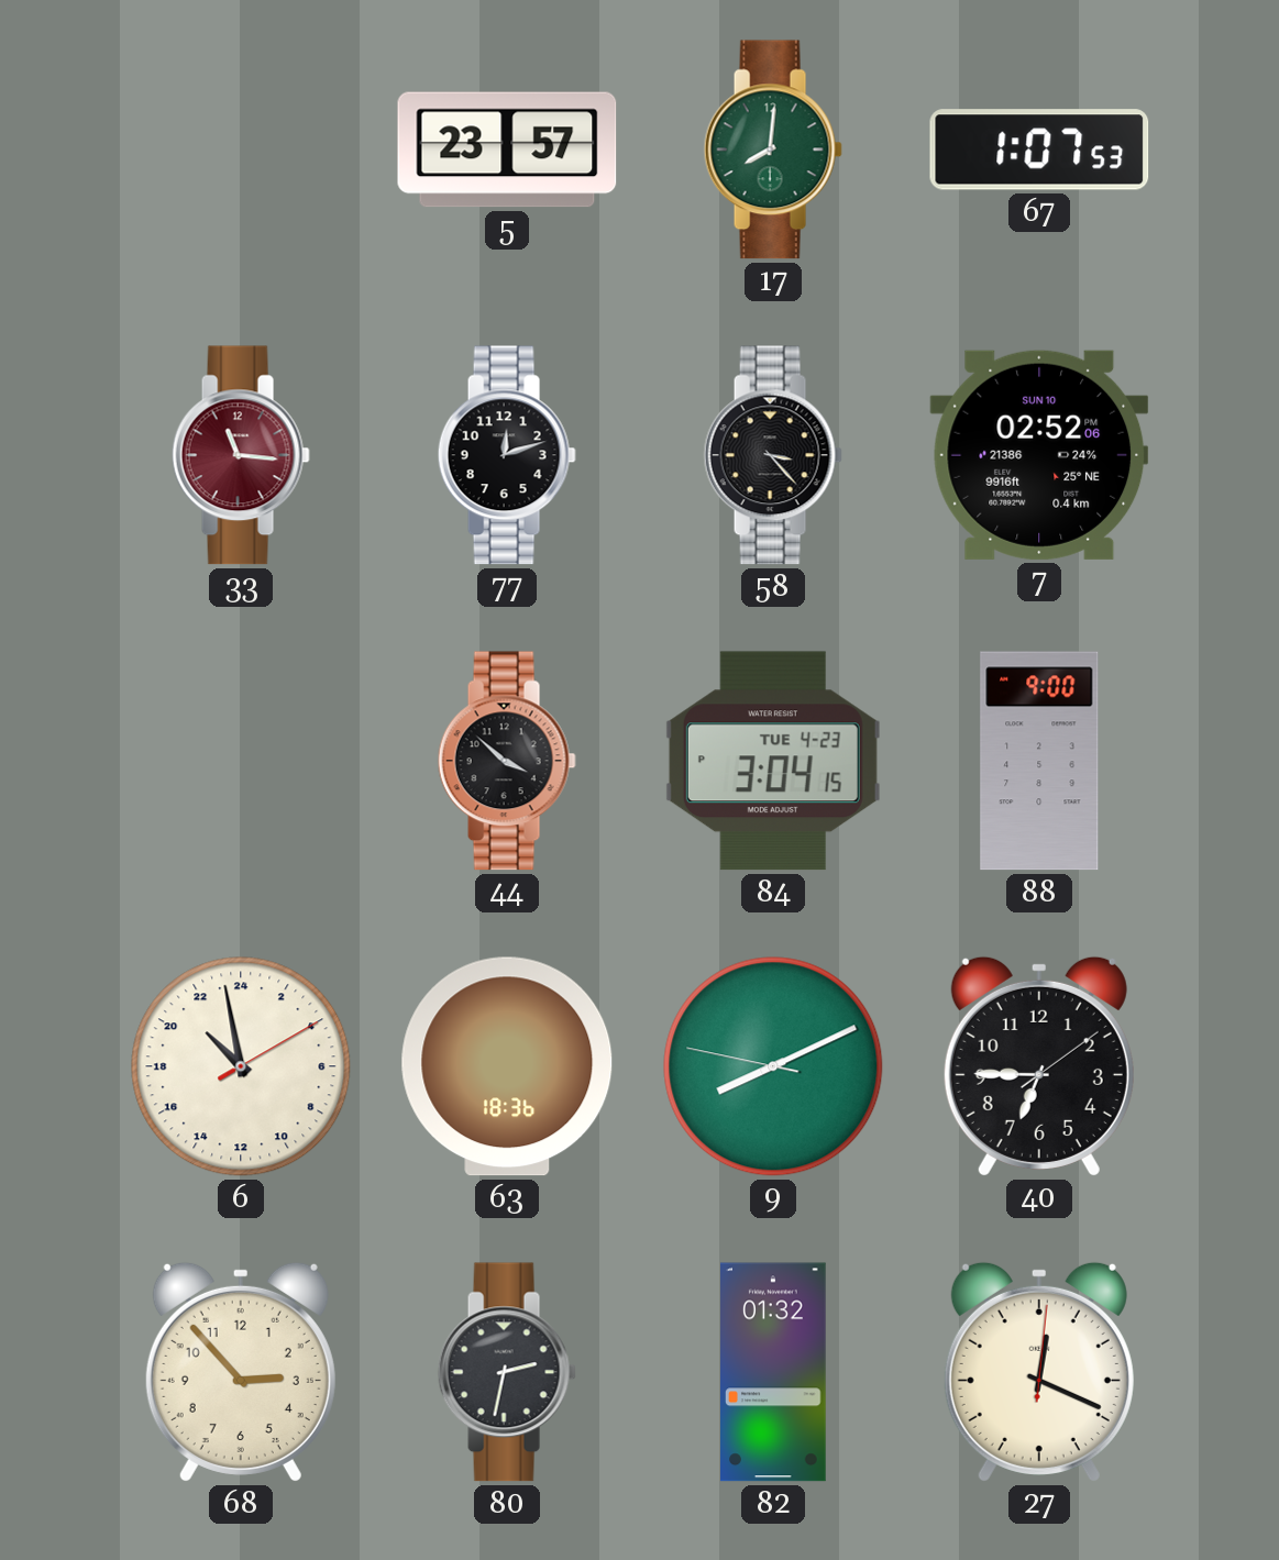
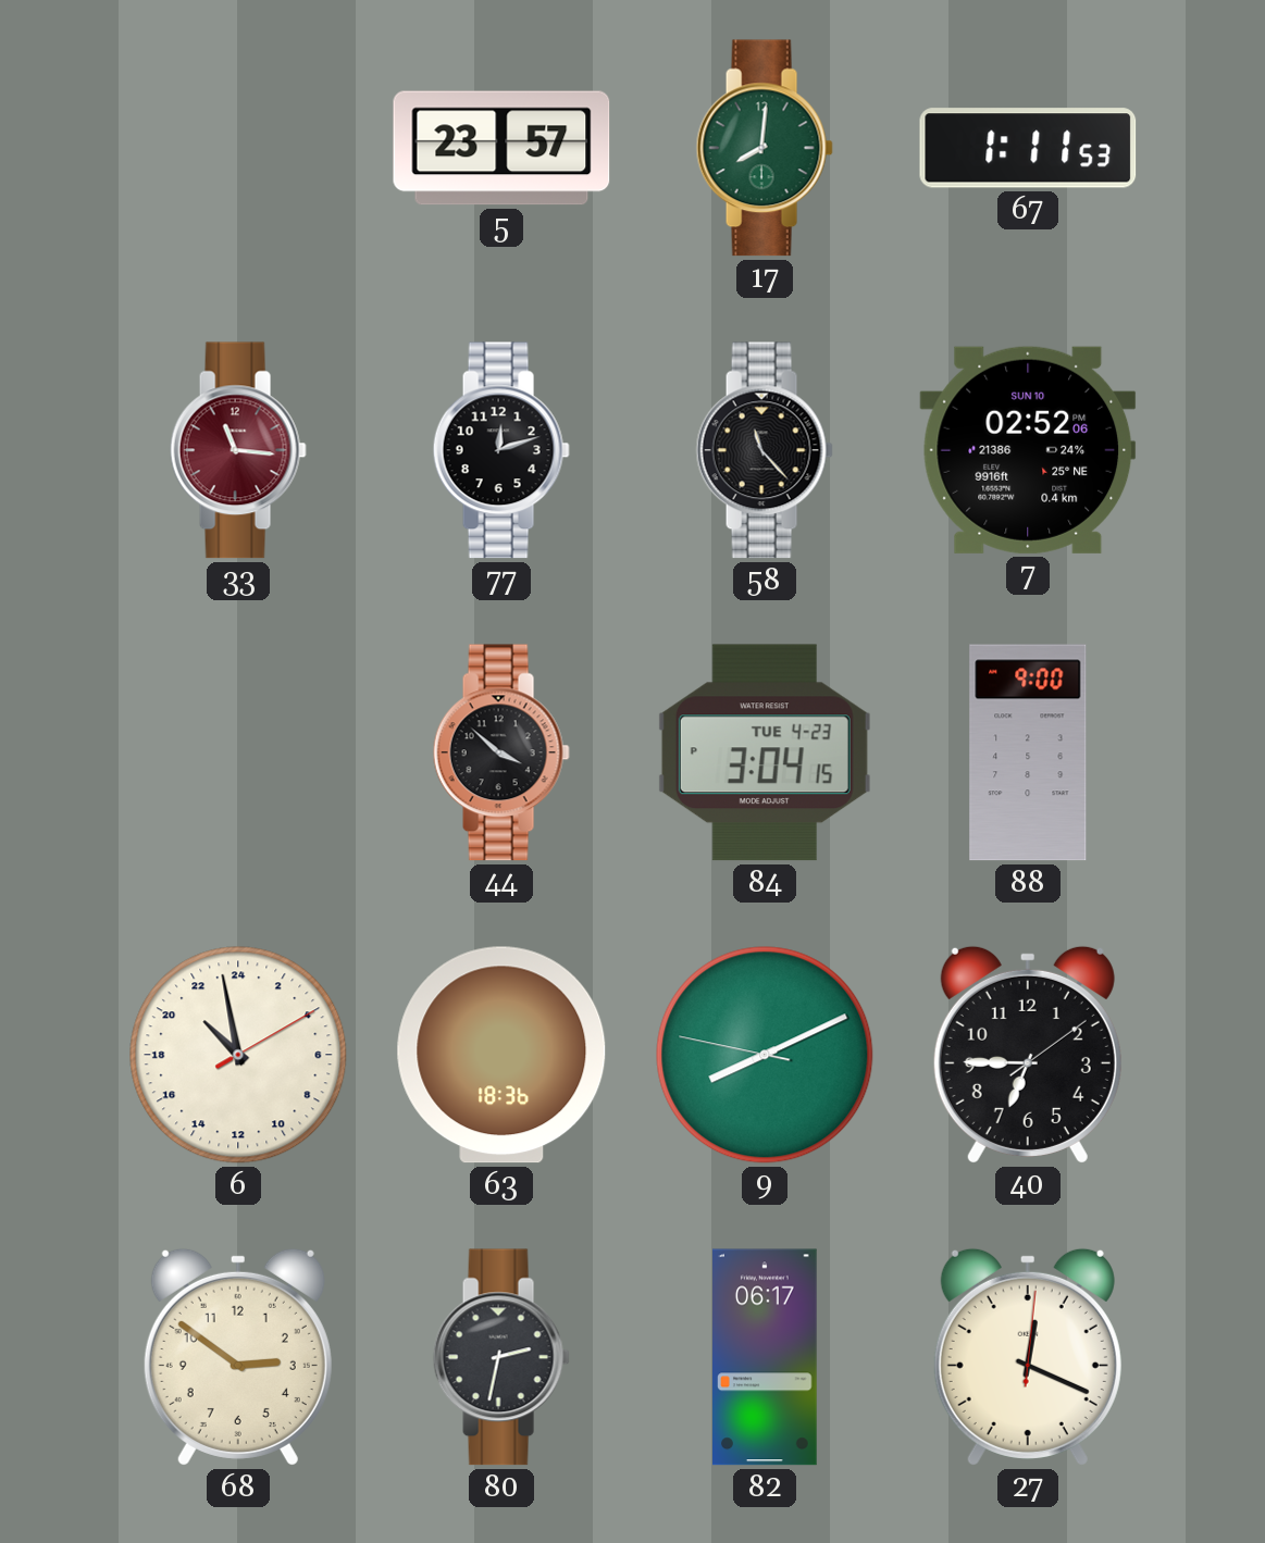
67: 1:07 -> 1:11 (1028, 148)
58: 3:23 -> 11:23 (765, 450)
68: 2:53 -> 2:51 (238, 1357)
82: 01:32 -> 06:17 (766, 1357)
